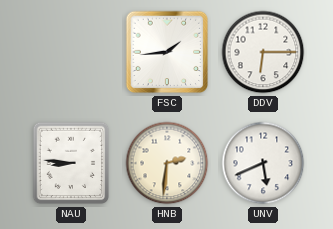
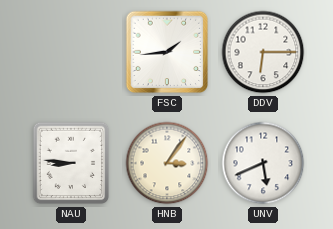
HNB: 2:31 -> 3:06 (167, 163)
